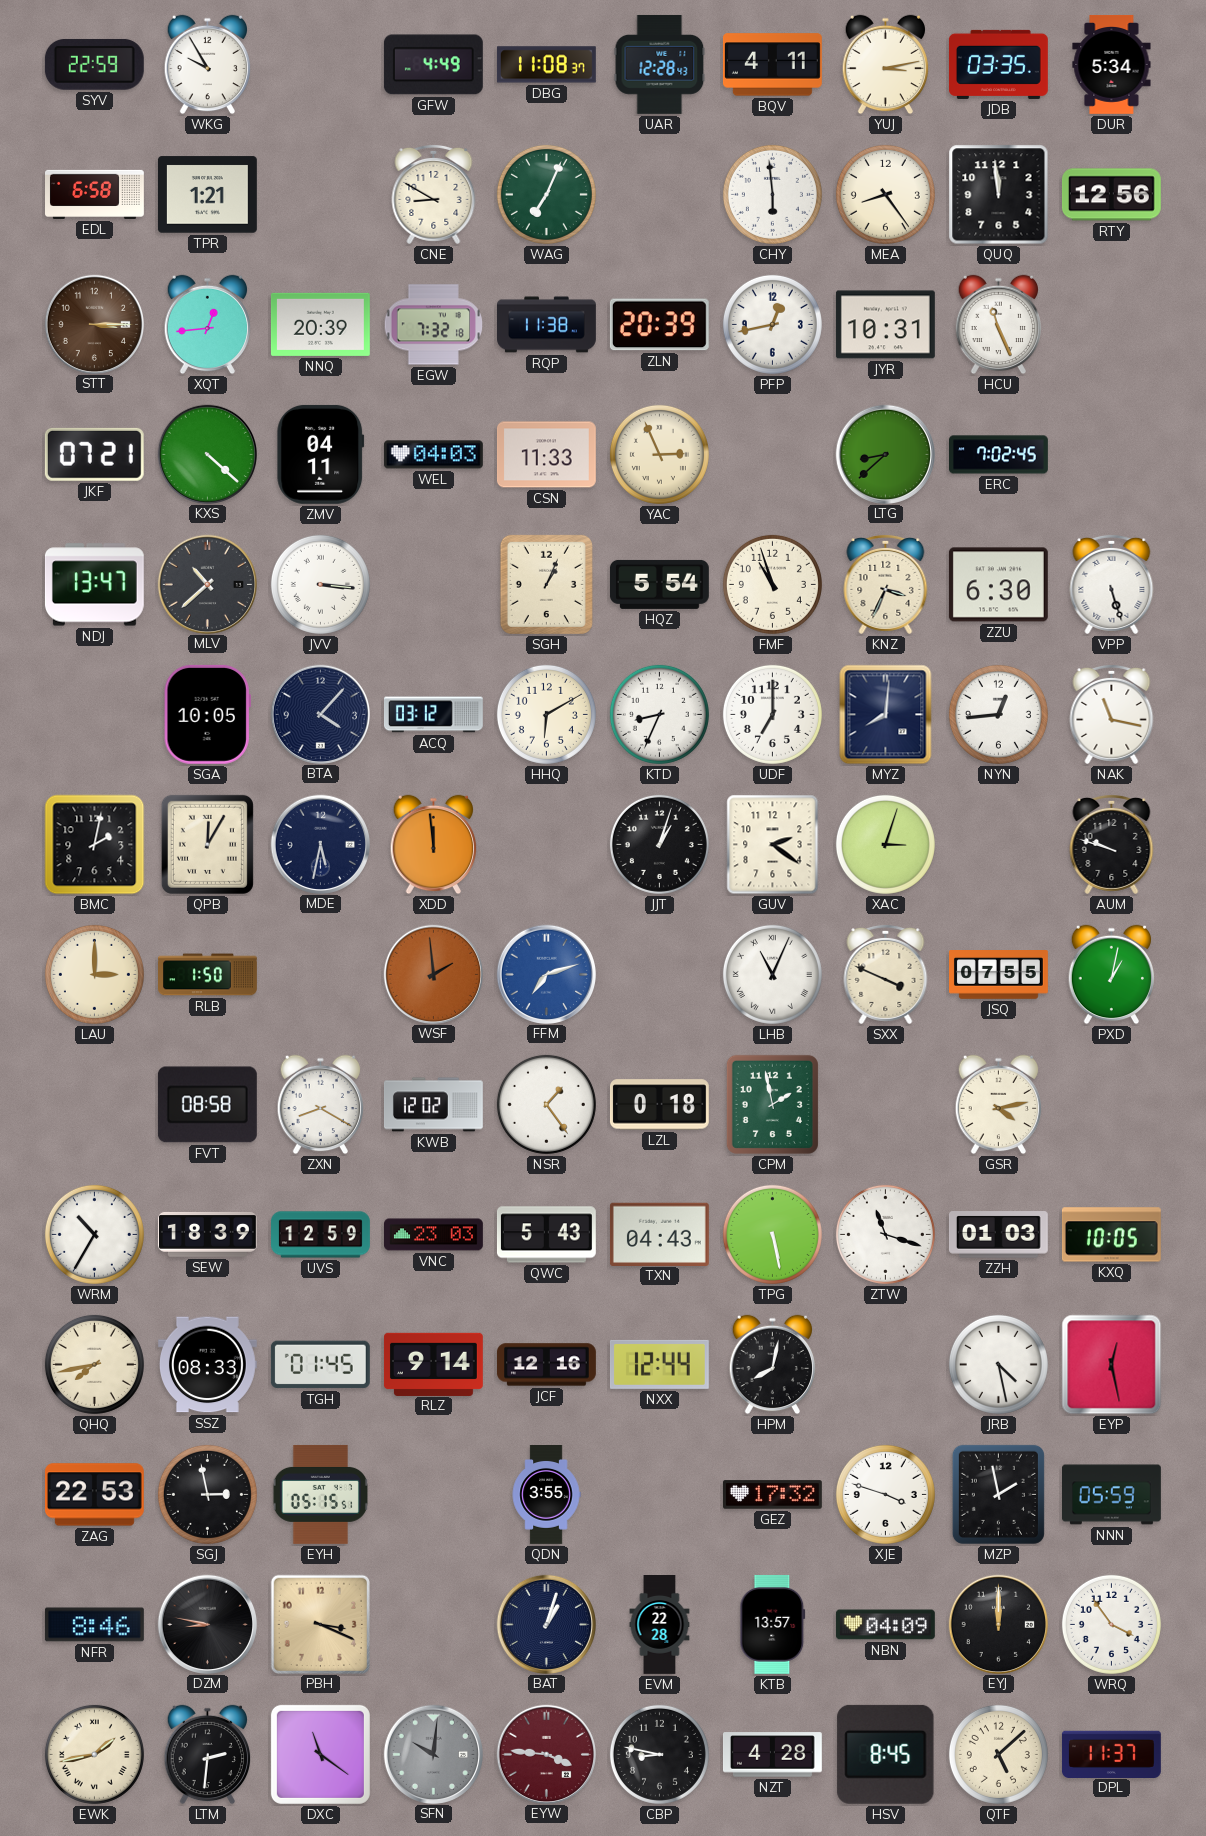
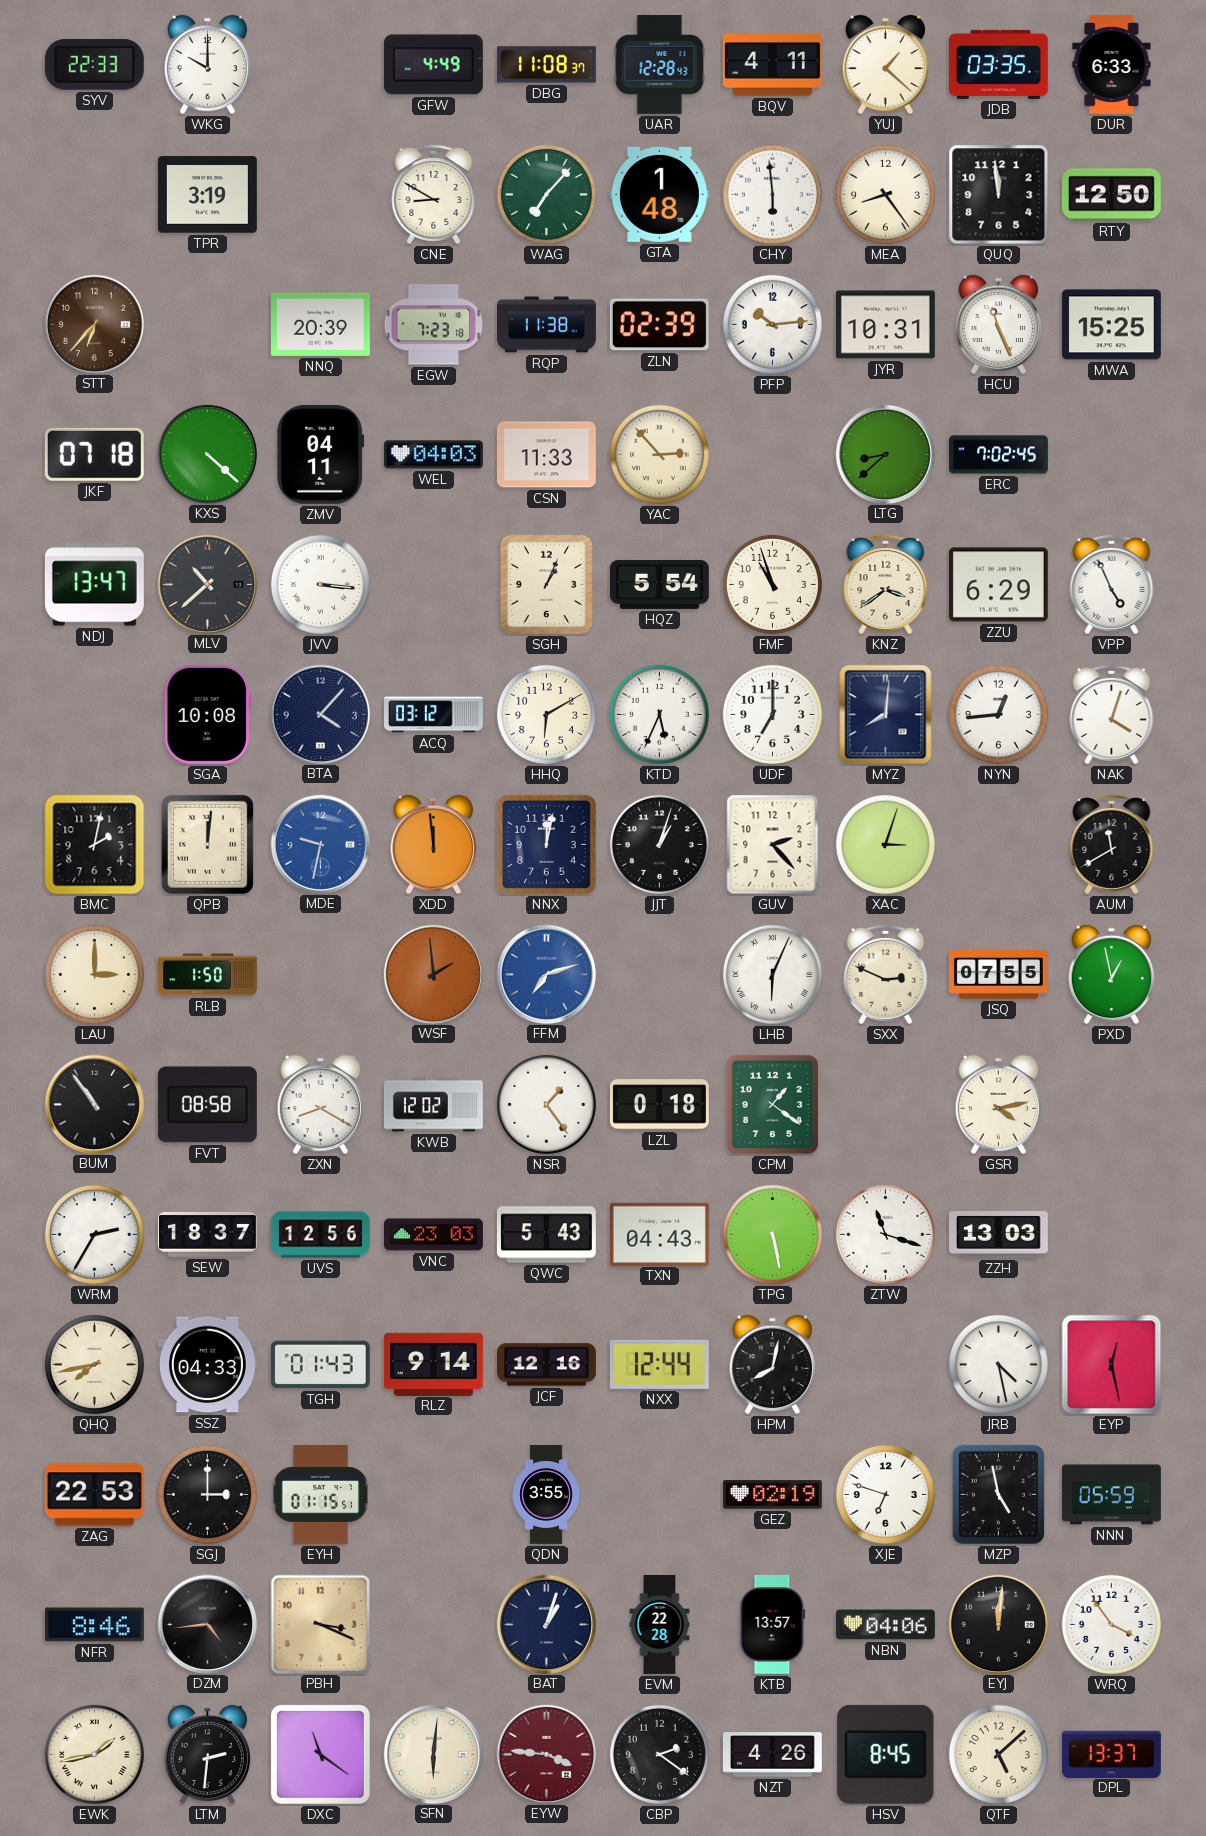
SYV: 22:59 -> 22:33 (94, 64)
WKG: 9:55 -> 10:00 (208, 65)
YUJ: 3:13 -> 1:22 (886, 65)
DUR: 5:34 -> 6:33 (1112, 64)
EDL: 6:58 -> none (95, 194)
TPR: 1:21 -> 3:19 (207, 195)
WAG: 7:04 -> 7:07 (546, 194)
GTA: none -> 1:48 (659, 194)
RTY: 12:56 -> 12:50 (1111, 195)
STT: 3:15 -> 6:37 (94, 324)
XQT: 12:44 -> none (208, 325)
EGW: 7:32 -> 7:23 (433, 325)
ZLN: 20:39 -> 02:39 (659, 325)
PFP: 12:43 -> 10:14 (772, 324)
MWA: none -> 15:25 (1111, 325)
JKF: 07:21 -> 07:18 (94, 454)
YAC: 2:56 -> 2:53 (659, 454)
KNZ: 3:34 -> 3:39 (886, 584)
ZZU: 6:30 -> 6:29 (998, 585)
VPP: 5:27 -> 4:56 (1112, 584)
SGA: 10:05 -> 10:08 (207, 714)
KTD: 8:34 -> 5:34 (659, 714)
NAK: 11:17 -> 4:03 (1112, 714)
QPB: 12:05 -> 12:01 (207, 844)
MDE: 5:32 -> 9:32 (320, 844)
MDE dial: navy -> blue (320, 844)
NNX: none -> 12:02 (546, 844)
GUV: 2:21 -> 2:23 (773, 845)
AUM: 9:48 -> 11:40 (1112, 844)
LHB: 11:04 -> 6:04 (772, 974)
SXX: 3:49 -> 2:49 (886, 974)
PXD: 1:02 -> 12:58 (1112, 975)
BUM: none -> 10:54 (94, 1104)
CPM: 1:58 -> 1:21 (772, 1104)
WRM: 10:35 -> 2:35 (94, 1234)
SEW: 18:39 -> 18:37 (207, 1235)
UVS: 12:59 -> 12:56 (321, 1235)
ZZH: 01:03 -> 13:03 (998, 1235)
KXQ: 10:05 -> none (1111, 1235)
SSZ: 08:33 -> 04:33 (207, 1365)
TGH: 01:45 -> 01:43 (320, 1365)
SGJ: 2:58 -> 3:00 (207, 1494)
EYH: 05:15 -> 01:15 (320, 1494)
GEZ: 17:32 -> 02:19 (772, 1495)
XJE: 3:48 -> 6:48 (885, 1494)
MZP: 1:58 -> 4:58 (998, 1494)
DZM: 8:47 -> 4:44 (207, 1624)
NBN: 04:09 -> 04:06 (885, 1625)
EYJ: 12:00 -> 12:01 (998, 1624)
SFN: 10:01 -> 6:01 (433, 1754)
SFN dial: grey -> cream (433, 1754)
CBP: 8:47 -> 2:21 (659, 1754)
NZT: 4:28 -> 4:26 (772, 1755)
DPL: 11:37 -> 13:37 (1111, 1754)
